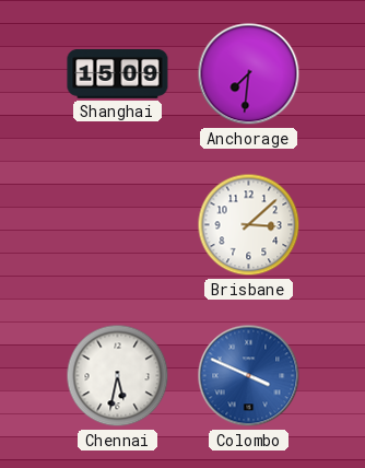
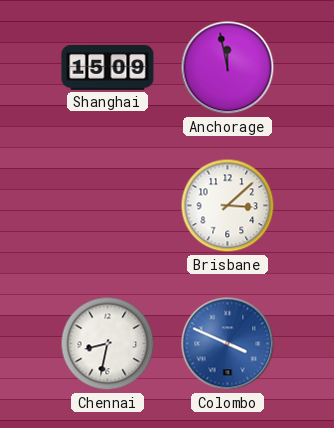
Anchorage: 7:31 -> 11:58 (228, 68)
Chennai: 5:32 -> 8:32 (108, 344)
